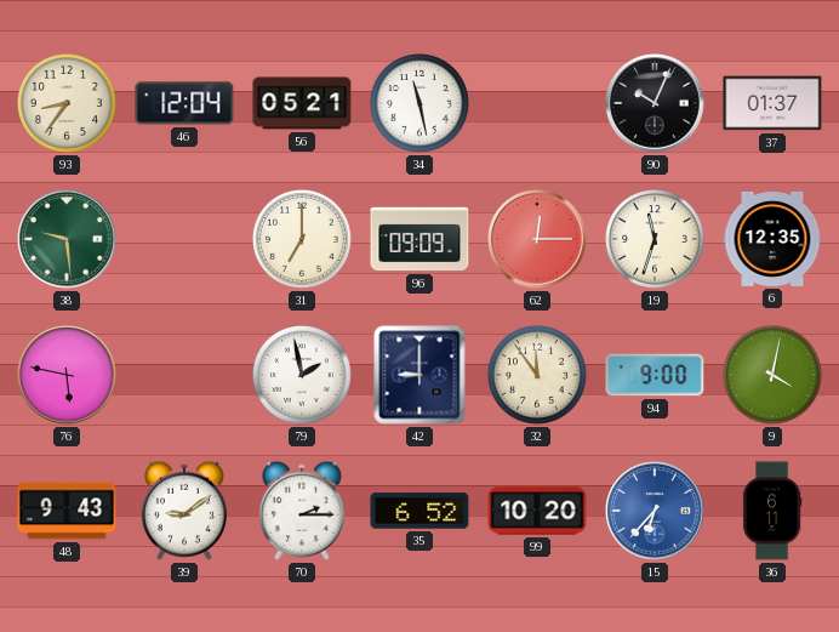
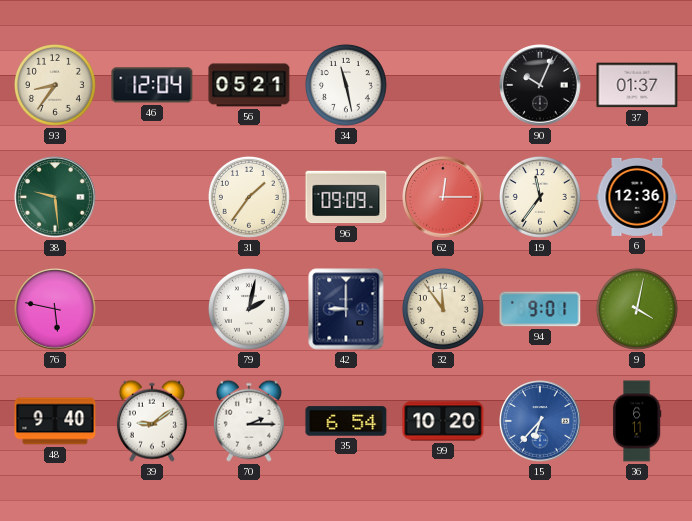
31: 7:00 -> 1:36 (249, 197)
19: 11:33 -> 11:36 (540, 197)
6: 12:35 -> 12:36 (637, 197)
79: 1:58 -> 2:02 (249, 309)
94: 9:00 -> 9:01 (540, 309)
48: 9:43 -> 9:40 (55, 421)
35: 6:52 -> 6:54 (346, 421)
